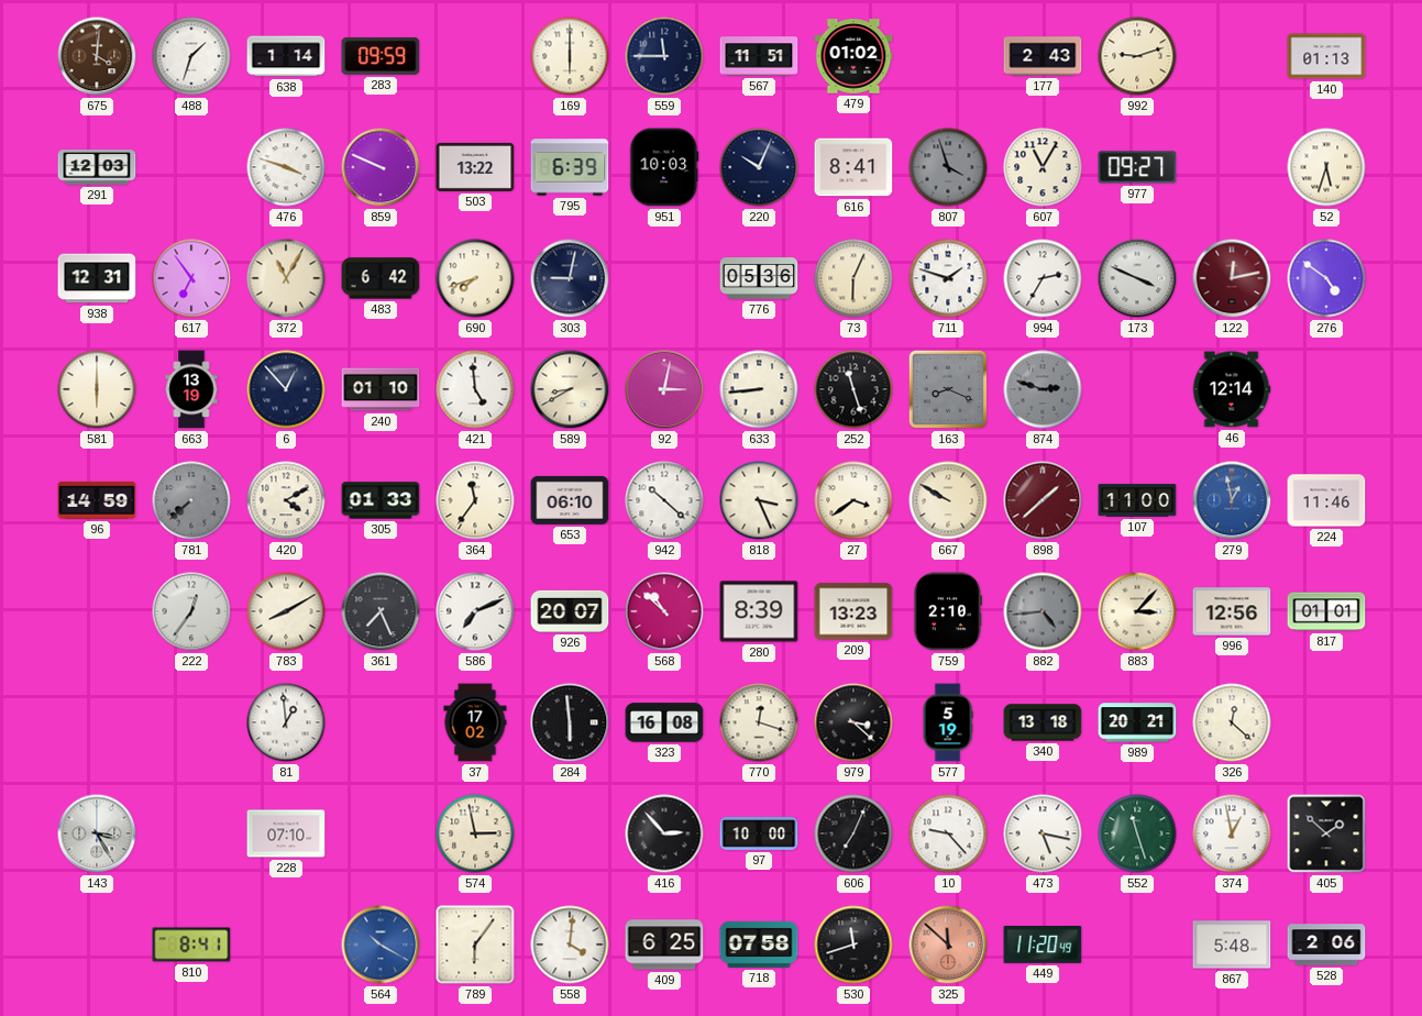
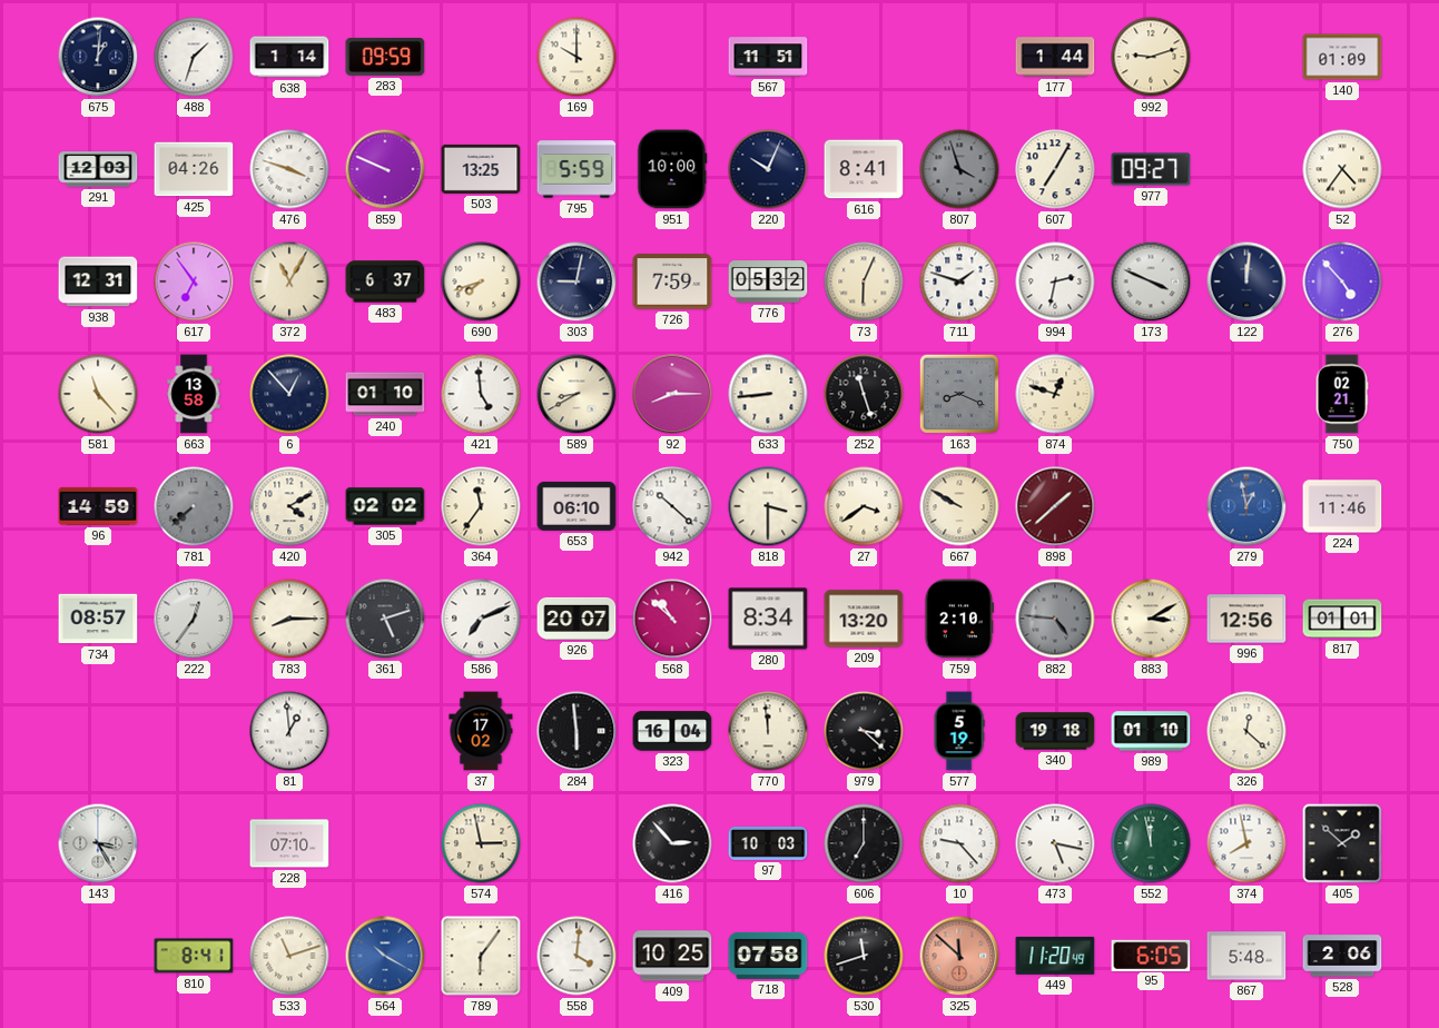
675: 4:01 -> 1:01 (98, 57)
675 dial: brown -> navy (98, 57)
169: 6:00 -> 10:00 (576, 57)
559: 11:45 -> none (664, 56)
479: 01:02 -> none (853, 56)
177: 2:43 -> 1:44 (1055, 57)
140: 01:13 -> 01:09 (1342, 57)
425: none -> 04:26 (194, 169)
503: 13:22 -> 13:25 (481, 169)
795: 6:39 -> 5:59 (576, 169)
951: 10:03 -> 10:00 (672, 169)
607: 11:05 -> 7:05 (1055, 169)
52: 5:33 -> 4:36 (1342, 169)
483: 6:42 -> 6:37 (385, 281)
726: none -> 7:59 (672, 281)
776: 05:36 -> 05:32 (768, 281)
994: 2:35 -> 2:32 (1055, 281)
122: 12:13 -> 12:01 (1246, 281)
122 dial: burgundy -> navy (1246, 281)
276: 4:51 -> 4:53 (1342, 281)
581: 6:00 -> 11:23 (98, 394)
663: 13:19 -> 13:58 (194, 394)
92: 3:02 -> 8:15 (672, 394)
874: 2:48 -> 12:48 (1055, 394)
874 dial: grey -> cream (1055, 394)
46: 12:14 -> none (1232, 389)
750: none -> 02:21 (1342, 394)
305: 01:33 -> 02:02 (385, 506)
818: 3:26 -> 3:30 (768, 506)
107: 11:00 -> none (1137, 500)
734: none -> 08:57 (98, 619)
783: 8:10 -> 8:15 (289, 619)
361: 7:26 -> 5:12 (385, 619)
280: 8:39 -> 8:34 (768, 619)
209: 13:23 -> 13:20 (864, 619)
882: 4:44 -> 4:46 (1055, 619)
883: 3:07 -> 3:10 (1151, 619)
323: 16:08 -> 16:04 (672, 731)
770: 12:18 -> 11:59 (768, 731)
340: 13:18 -> 19:18 (1055, 731)
989: 20:21 -> 01:10 (1151, 731)
97: 10:00 -> 10:03 (768, 843)
606: 7:04 -> 7:00 (864, 843)
552: 11:27 -> 11:58 (1151, 843)
374: 12:58 -> 7:58 (1246, 843)
533: none -> 11:12 (289, 956)
409: 6:25 -> 10:25 (672, 956)
95: none -> 6:05 (1151, 955)
